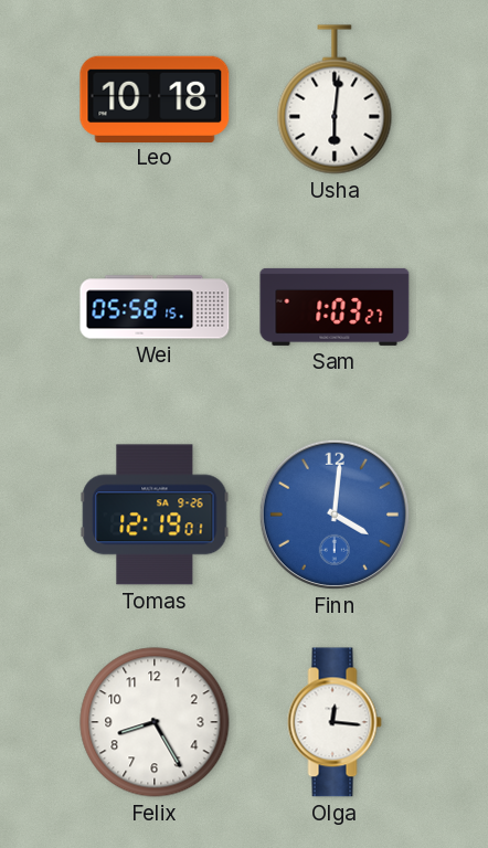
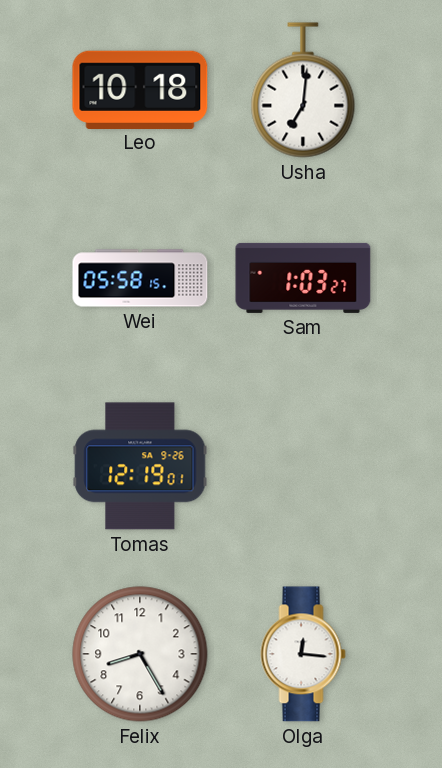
Usha: 6:01 -> 7:01 (303, 90)
Finn: 4:01 -> none (335, 515)
